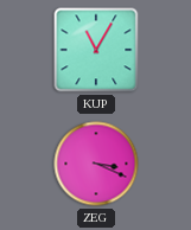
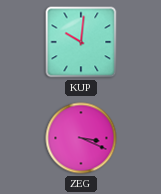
KUP: 11:05 -> 10:01 (81, 42)
